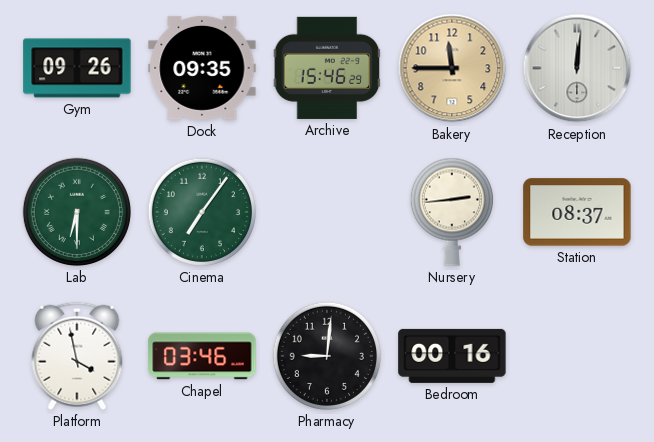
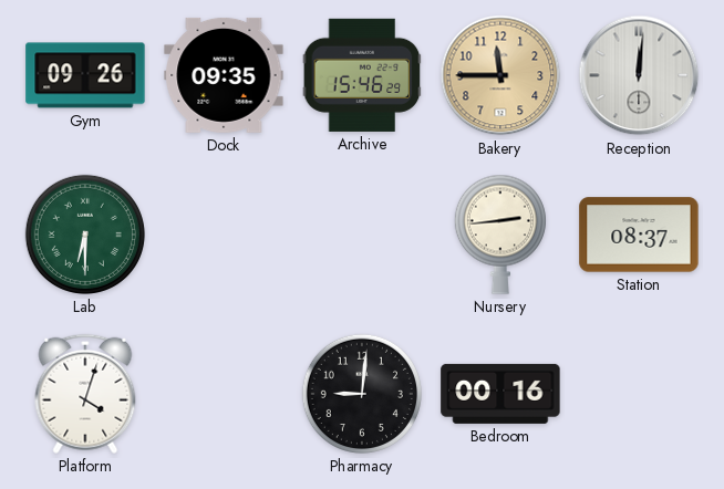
Cinema: 7:06 -> none (202, 212)
Platform: 3:58 -> 4:03 (85, 394)
Chapel: 03:46 -> none (202, 356)
